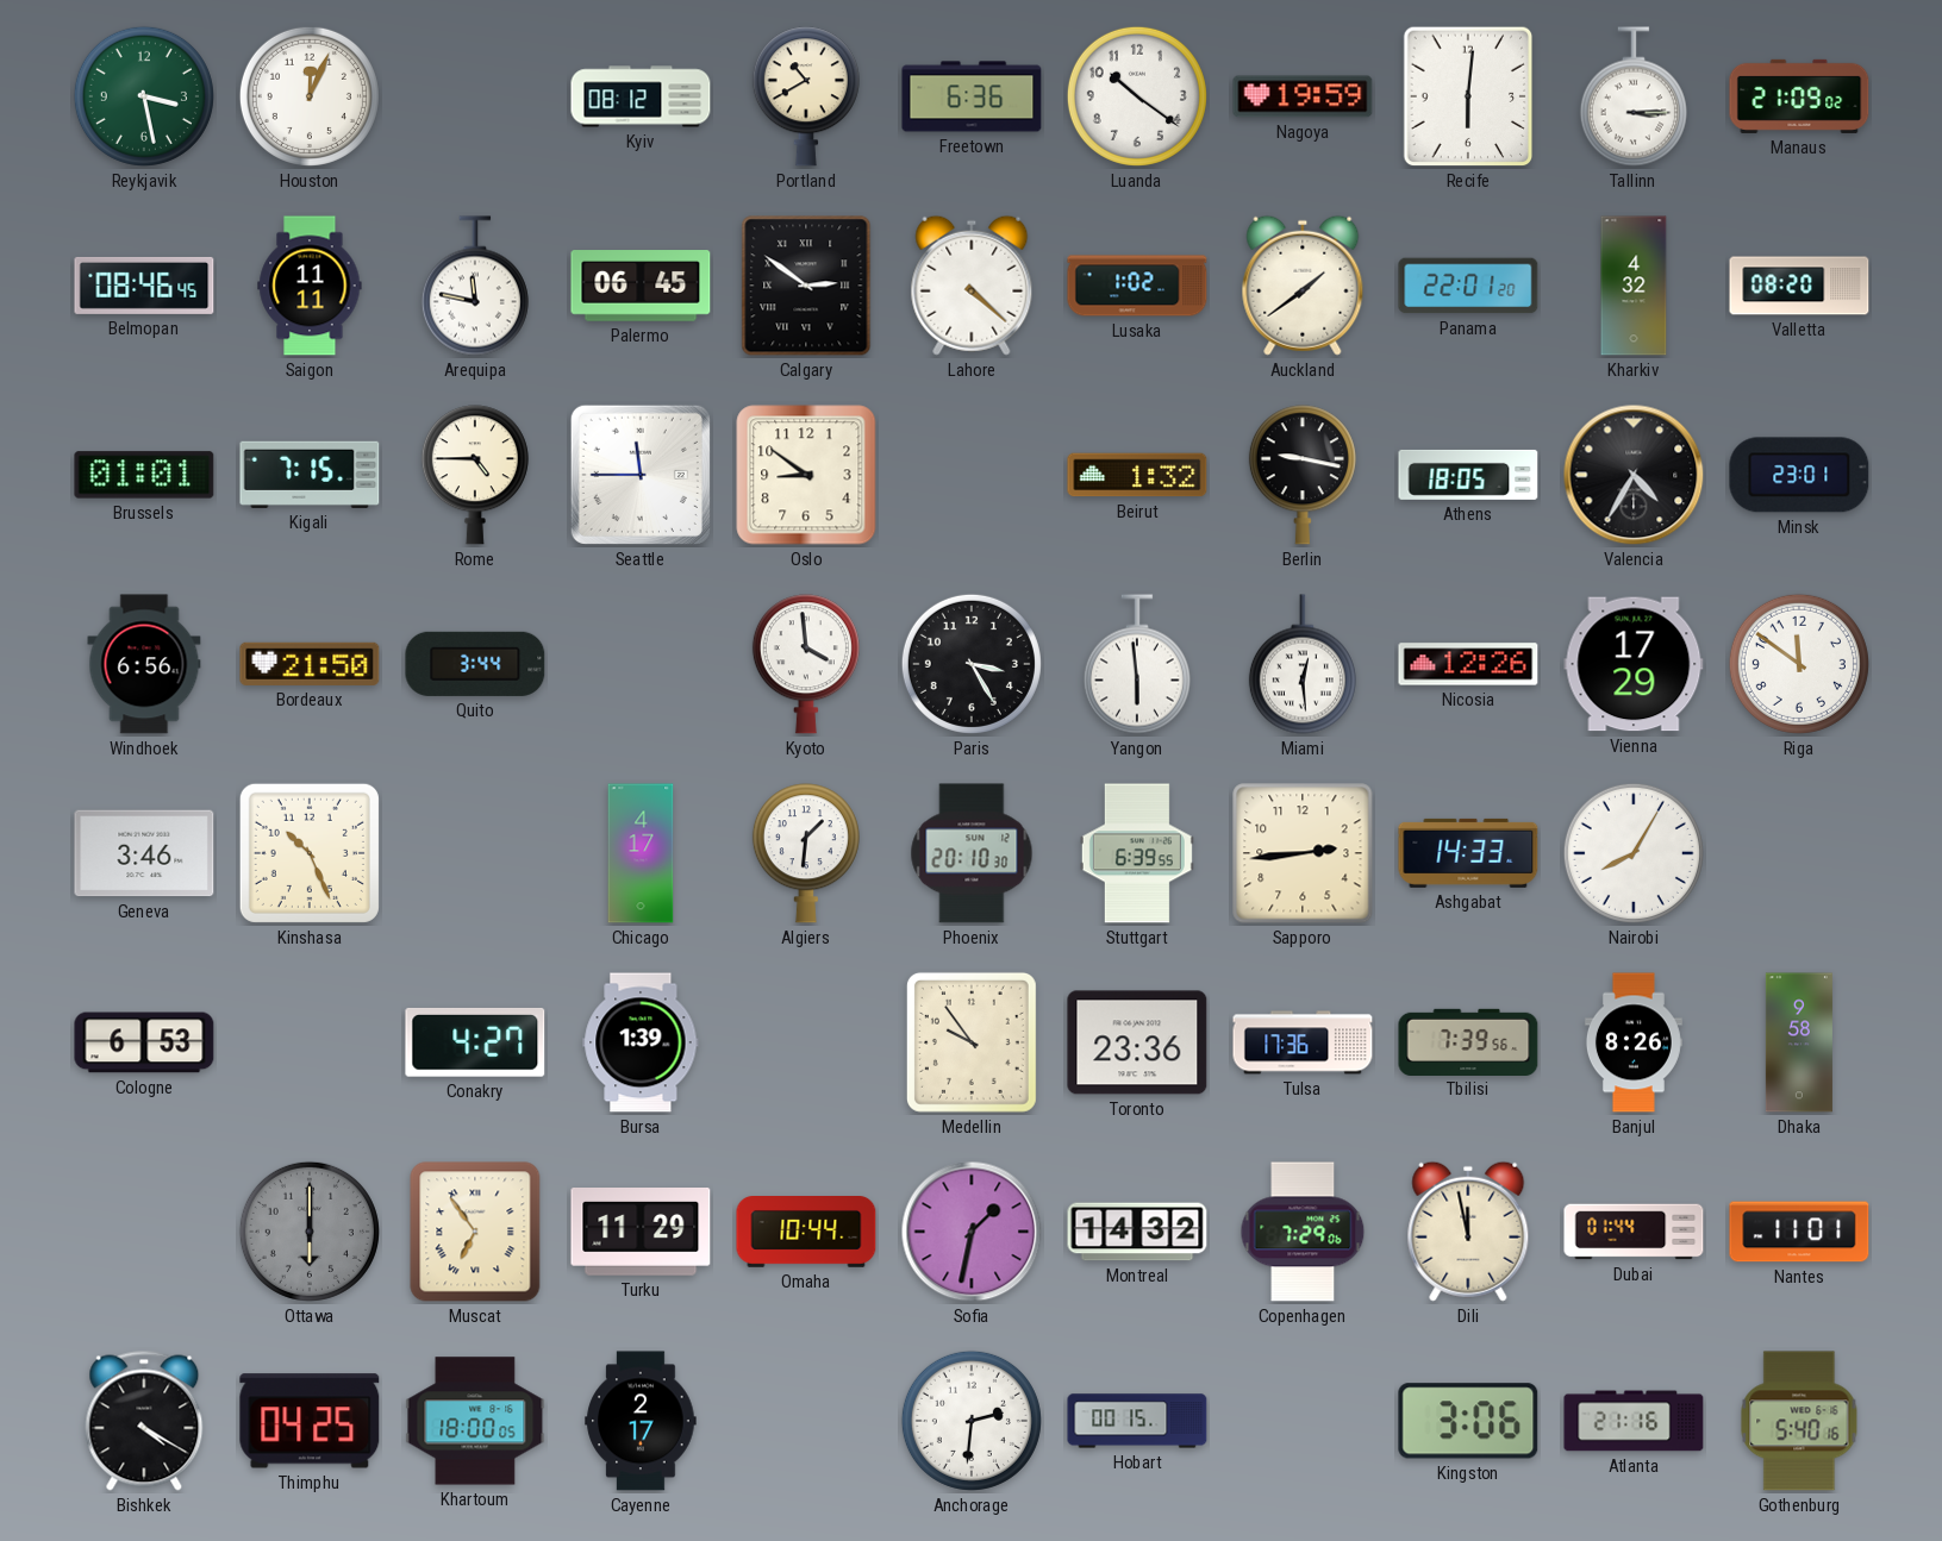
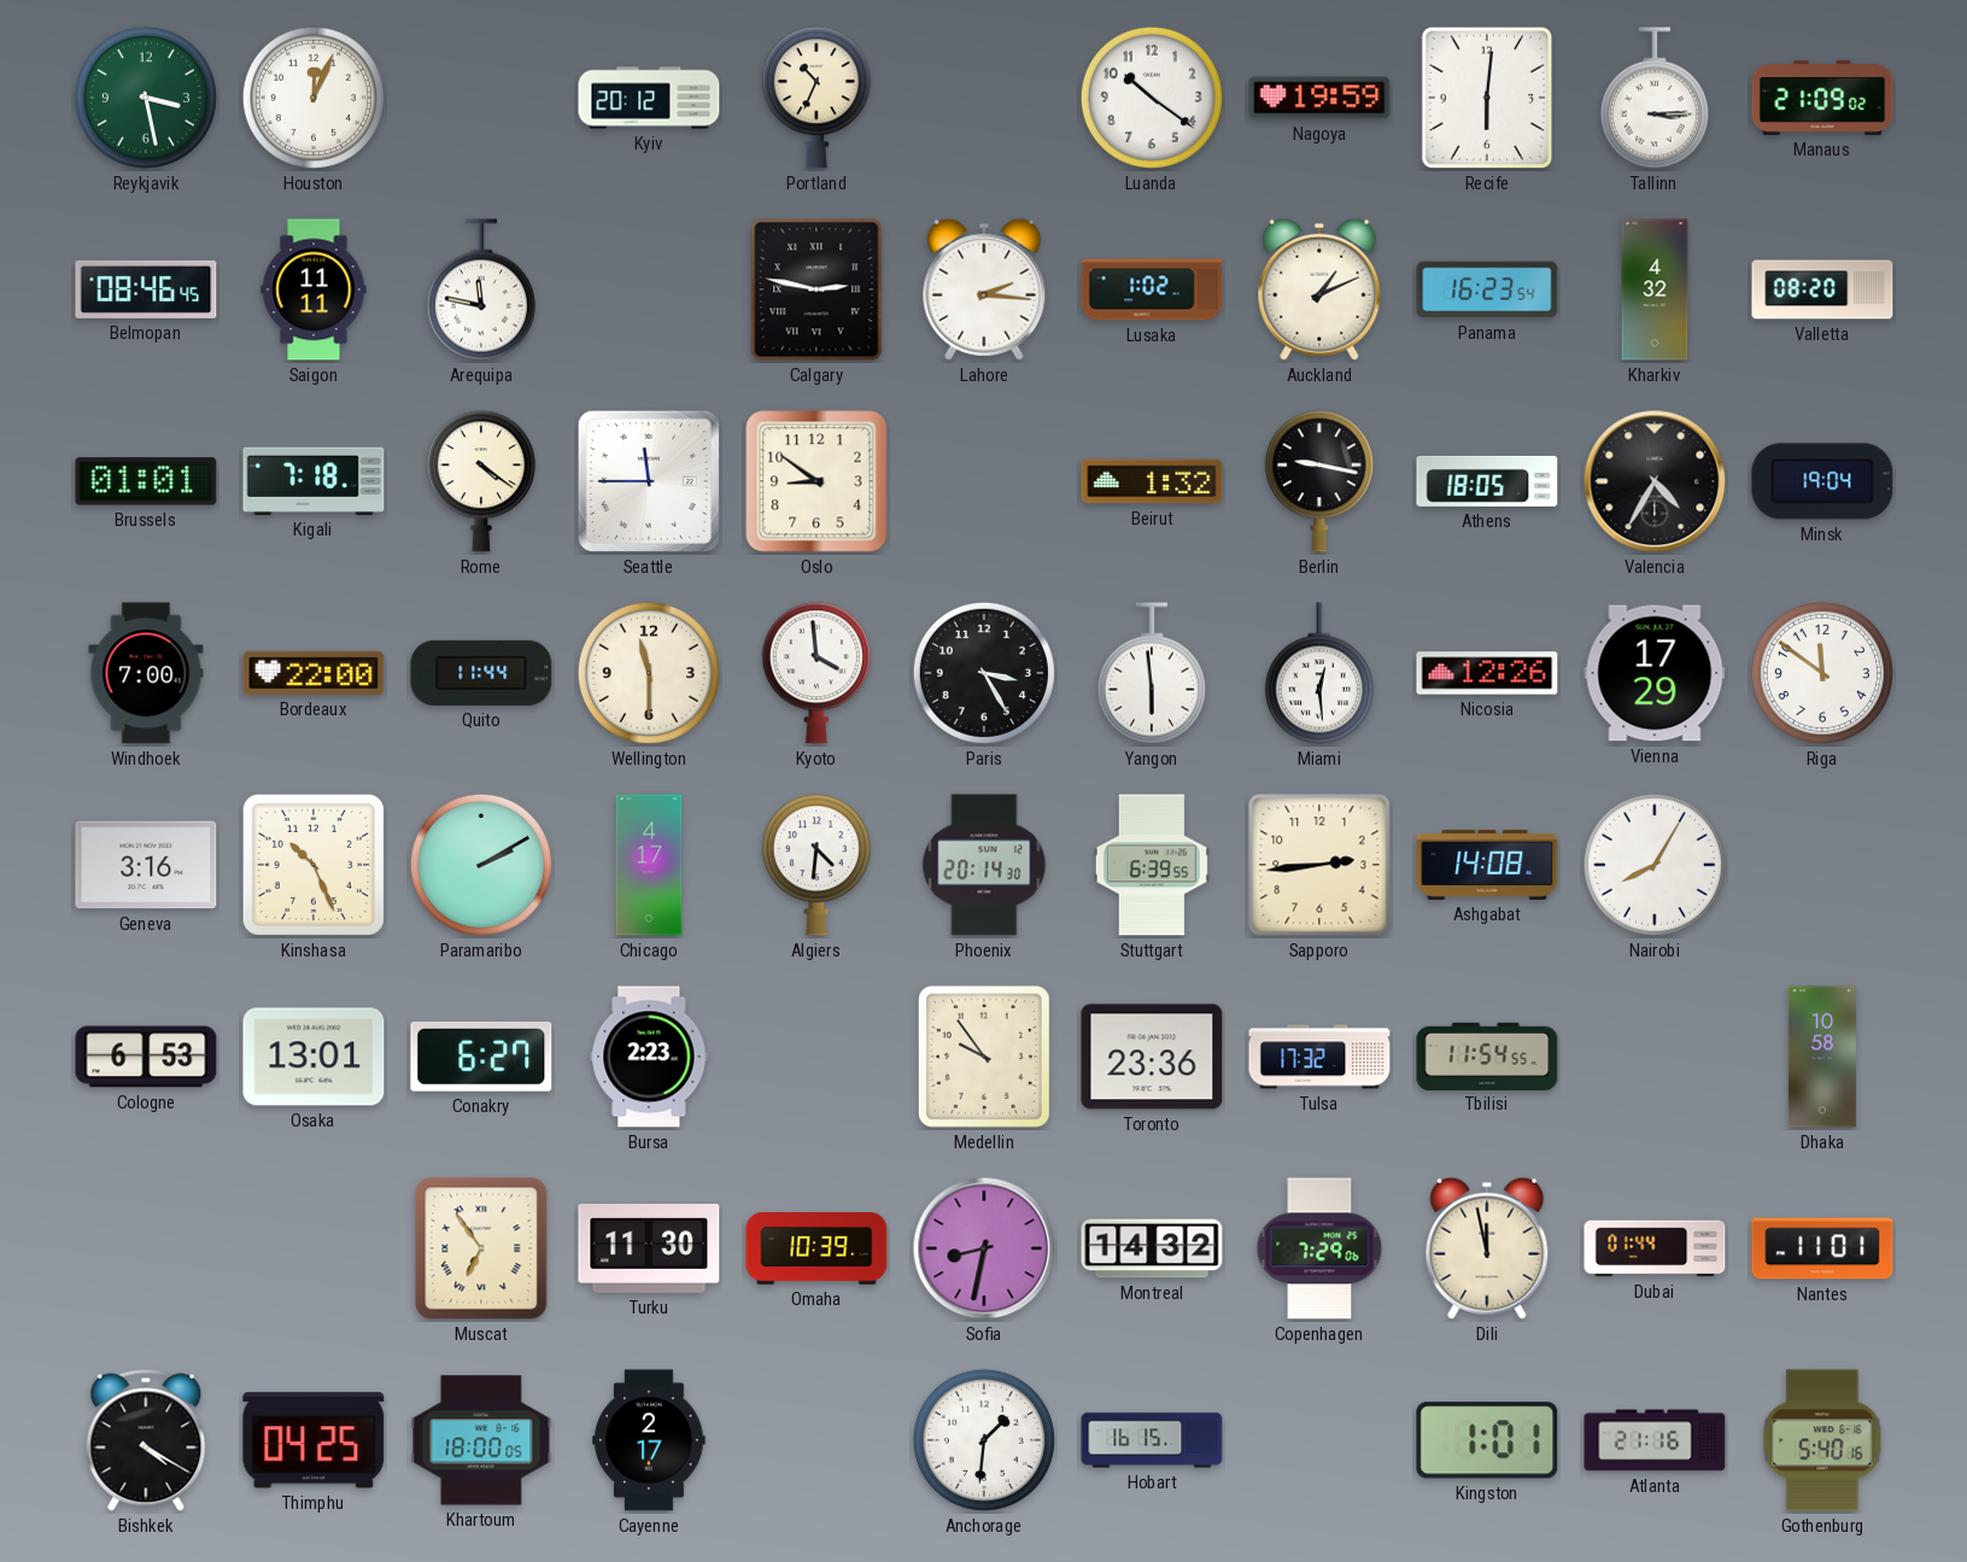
Kyiv: 08:12 -> 20:12 (649, 98)
Portland: 10:40 -> 10:34 (816, 98)
Freetown: 6:36 -> none (972, 96)
Palermo: 06:45 -> none (641, 286)
Calgary: 2:51 -> 2:47 (816, 289)
Lahore: 4:22 -> 2:16 (984, 289)
Auckland: 1:39 -> 1:11 (1319, 289)
Panama: 22:01 -> 16:23 (1487, 289)
Kigali: 7:15 -> 7:18 (314, 481)
Rome: 4:45 -> 4:21 (481, 481)
Minsk: 23:01 -> 19:04 (1822, 481)
Windhoek: 6:56 -> 7:00 (146, 673)
Bordeaux: 21:50 -> 22:00 (314, 673)
Quito: 3:44 -> 11:44 (481, 673)
Wellington: none -> 11:30 (649, 673)
Geneva: 3:46 -> 3:16 (146, 865)
Paramaribo: none -> 2:10 (481, 865)
Algiers: 1:31 -> 4:31 (816, 865)
Phoenix: 20:10 -> 20:14 (984, 865)
Ashgabat: 14:33 -> 14:08 (1487, 865)
Osaka: none -> 13:01 (314, 1057)
Conakry: 4:27 -> 6:27 (481, 1057)
Bursa: 1:39 -> 2:23 (649, 1057)
Tulsa: 17:36 -> 17:32 (1319, 1057)
Tbilisi: 7:39 -> 11:54 (1487, 1055)
Banjul: 8:26 -> none (1634, 1042)
Dhaka: 9:58 -> 10:58 (1822, 1057)
Ottawa: 6:00 -> none (310, 1232)
Turku: 11:29 -> 11:30 (649, 1250)
Omaha: 10:44 -> 10:39 (816, 1248)
Sofia: 1:32 -> 8:32 (984, 1248)
Anchorage: 2:31 -> 1:31 (984, 1440)
Hobart: 00:15 -> 16:15 (1152, 1440)
Kingston: 3:06 -> 1:01 (1487, 1440)
